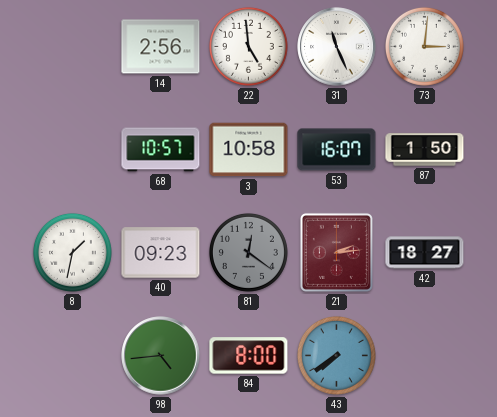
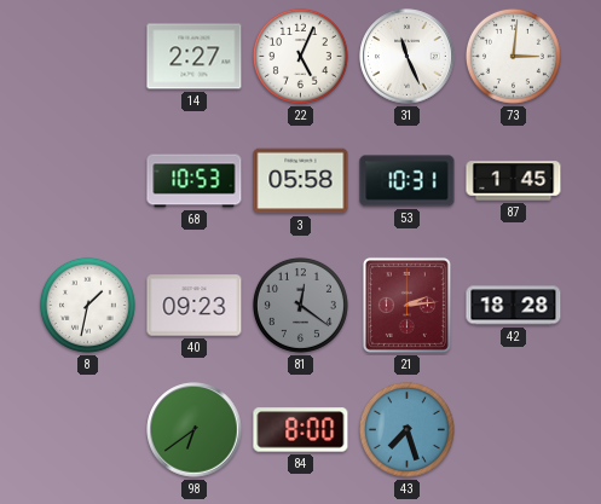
14: 2:56 -> 2:27 (195, 57)
22: 4:59 -> 5:04 (300, 56)
68: 10:57 -> 10:53 (195, 181)
3: 10:58 -> 05:58 (301, 181)
53: 16:07 -> 10:31 (408, 181)
87: 1:50 -> 1:45 (514, 181)
42: 18:27 -> 18:28 (514, 306)
98: 4:44 -> 6:39 (195, 430)
43: 7:39 -> 7:27 (406, 429)
